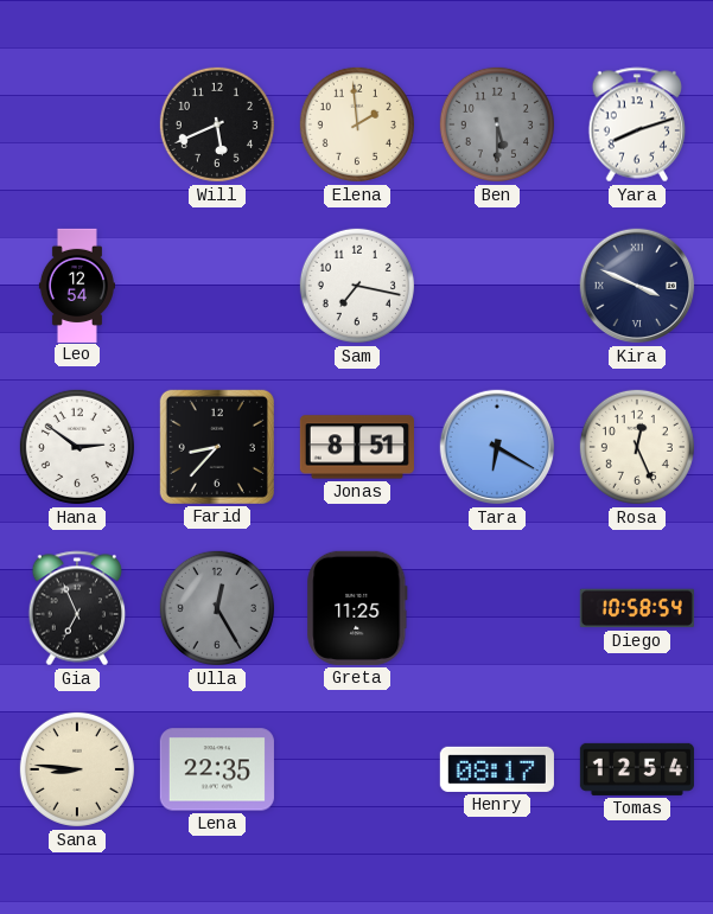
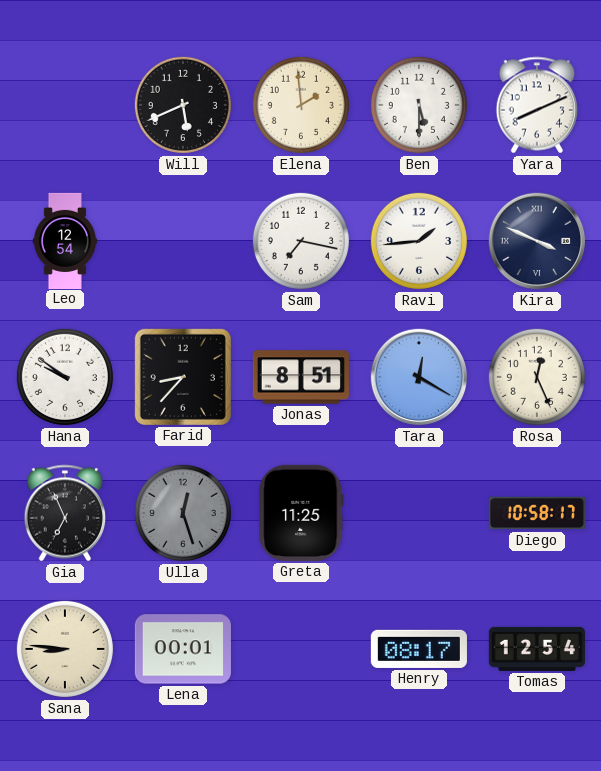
Ben dial: grey -> white (419, 105)
Yara: 8:12 -> 8:11 (537, 105)
Ravi: none -> 1:44 (419, 241)
Hana: 2:51 -> 9:51 (65, 377)
Tara: 6:20 -> 12:20 (419, 377)
Ulla: 12:25 -> 12:27 (183, 513)
Diego: 10:58:54 -> 10:58:17 (537, 513)
Lena: 22:35 -> 00:01 (183, 649)
